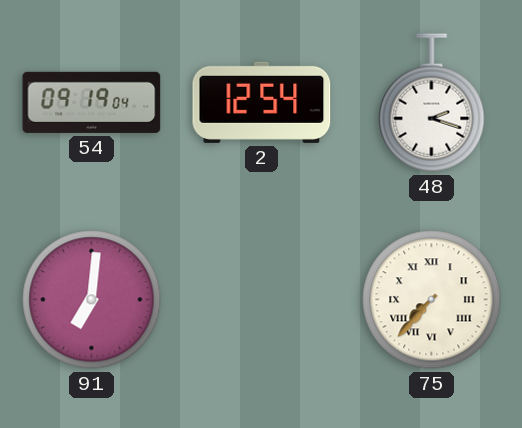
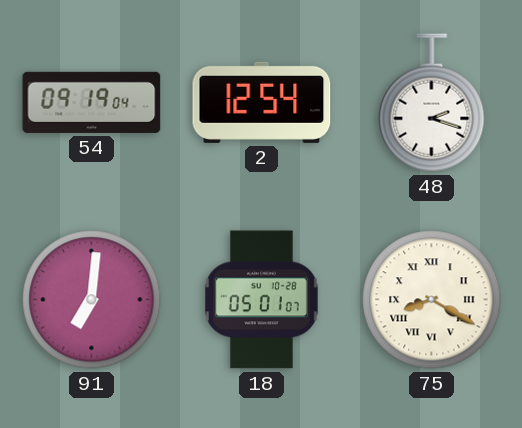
18: none -> 05:01 (261, 300)
75: 7:37 -> 8:20 (432, 300)
